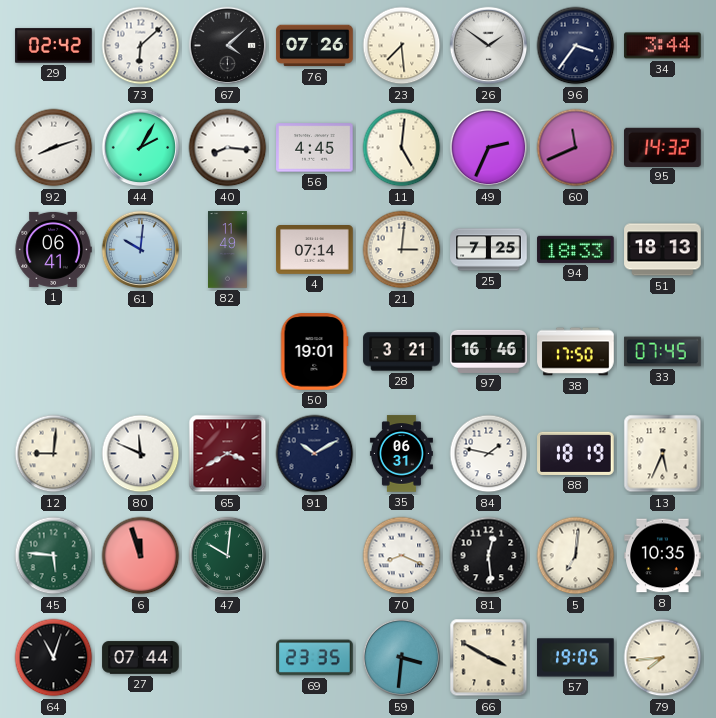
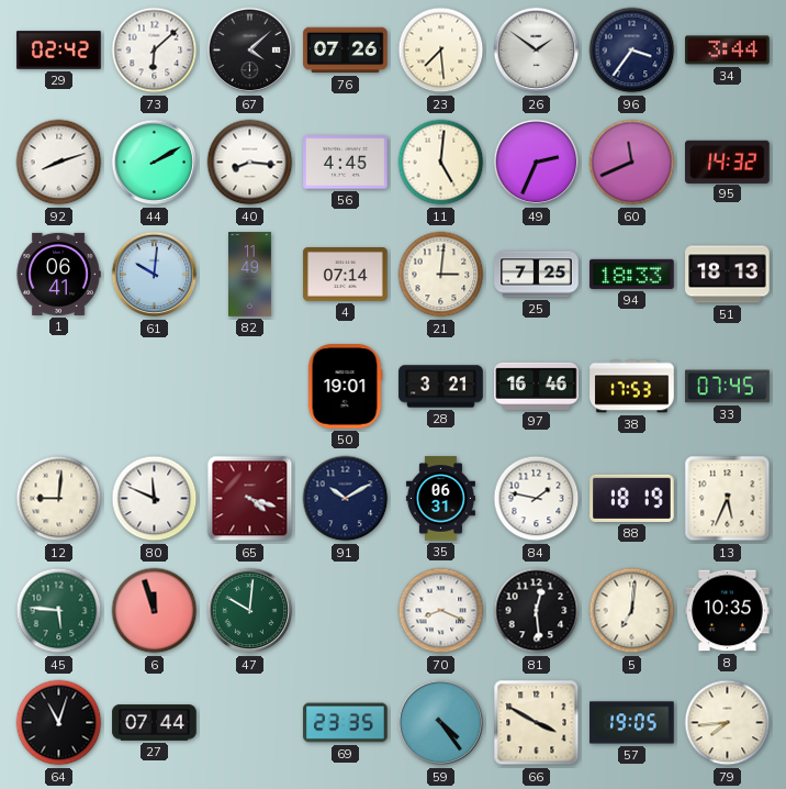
44: 2:05 -> 2:10 (155, 163)
38: 17:50 -> 17:53 (632, 387)
65: 3:40 -> 4:18 (250, 499)
59: 3:31 -> 4:24 (441, 723)
